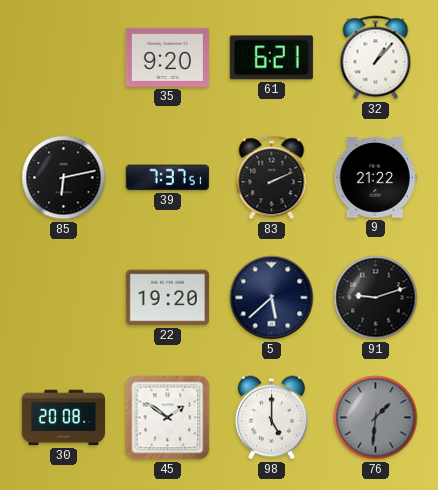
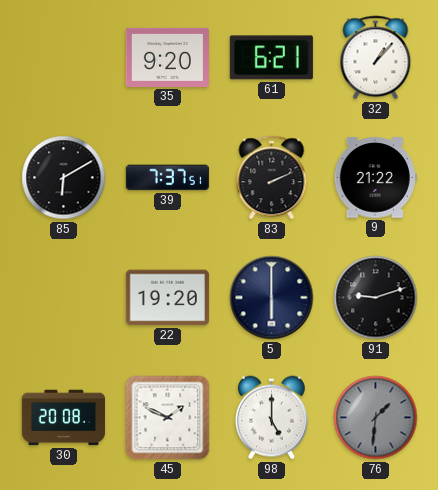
85: 6:13 -> 6:10 (64, 178)
5: 5:38 -> 6:00 (272, 298)
45: 1:51 -> 1:49 (168, 418)
